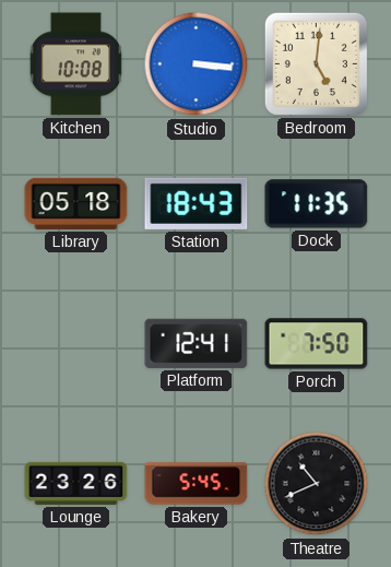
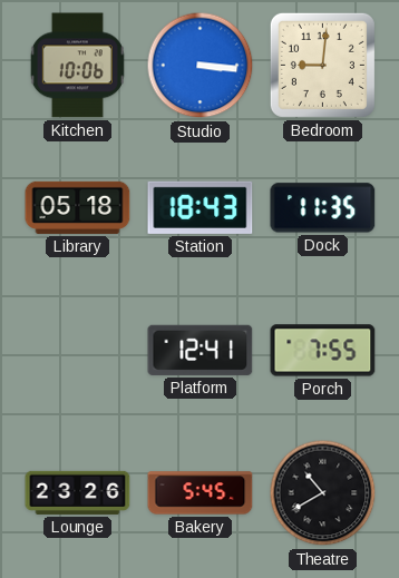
Kitchen: 10:08 -> 10:06 (77, 66)
Bedroom: 5:01 -> 9:01 (322, 65)
Porch: 7:50 -> 7:55 (323, 351)
Theatre: 10:41 -> 10:40 (323, 493)
